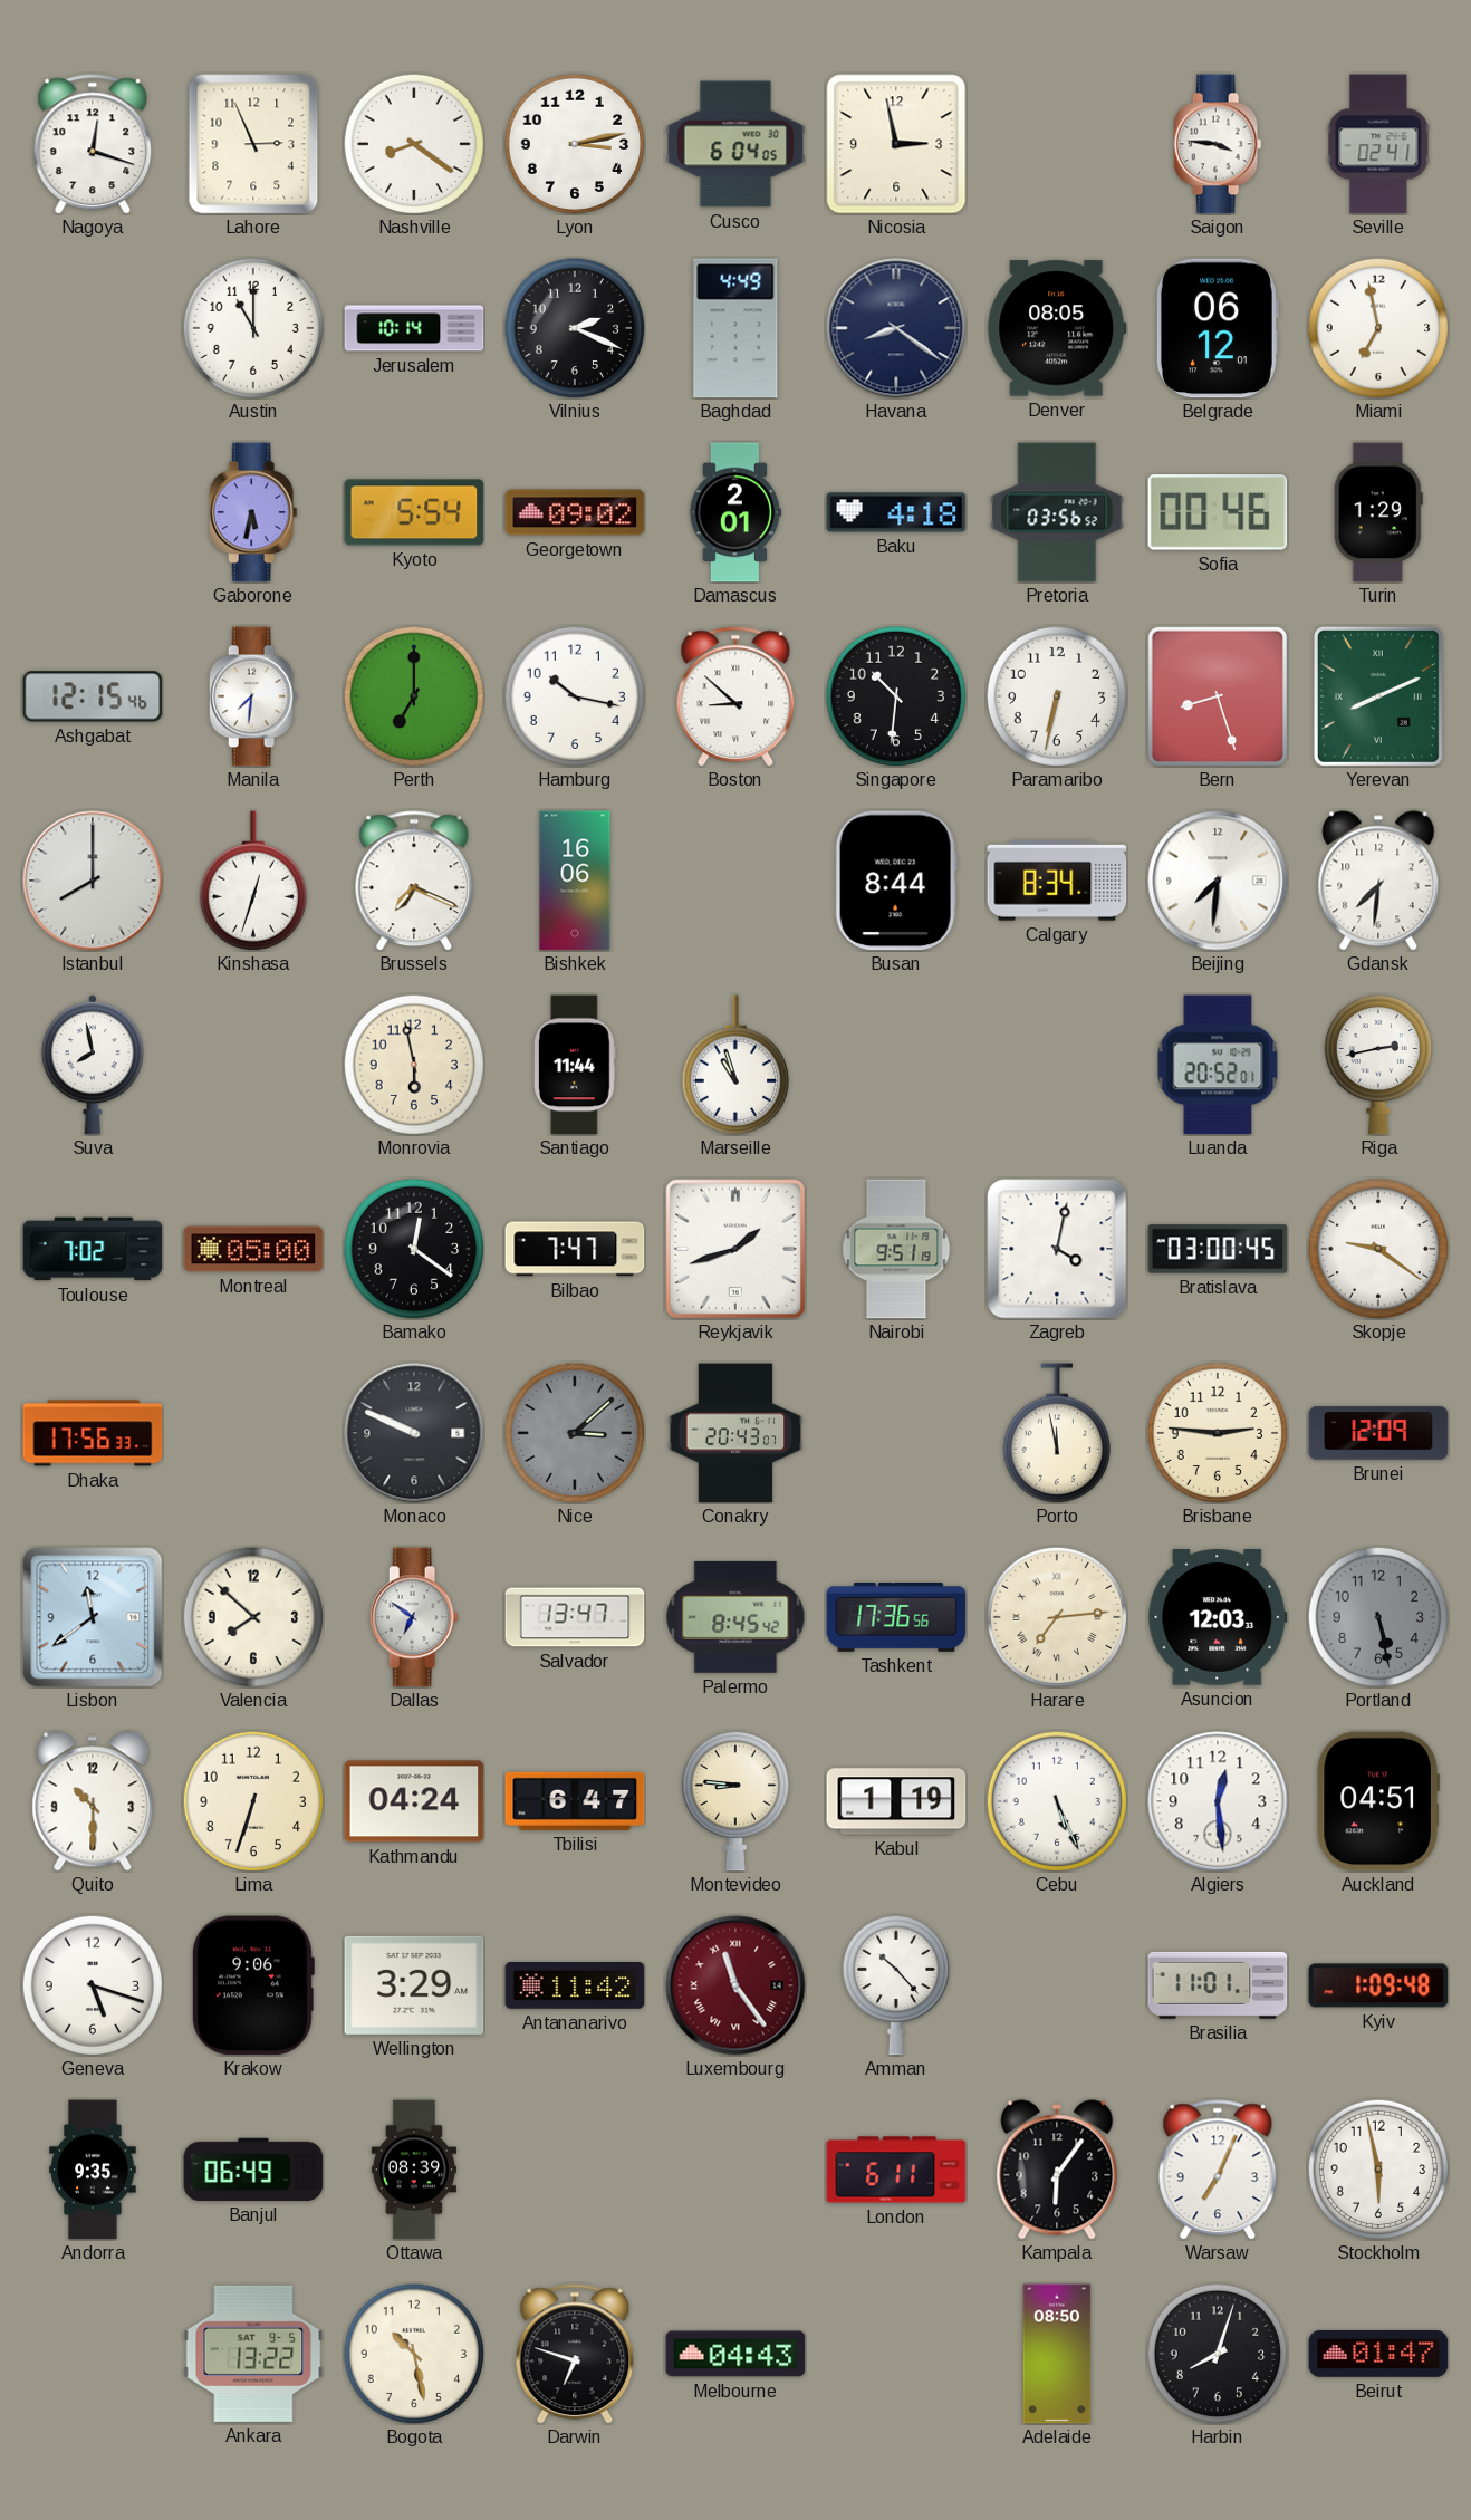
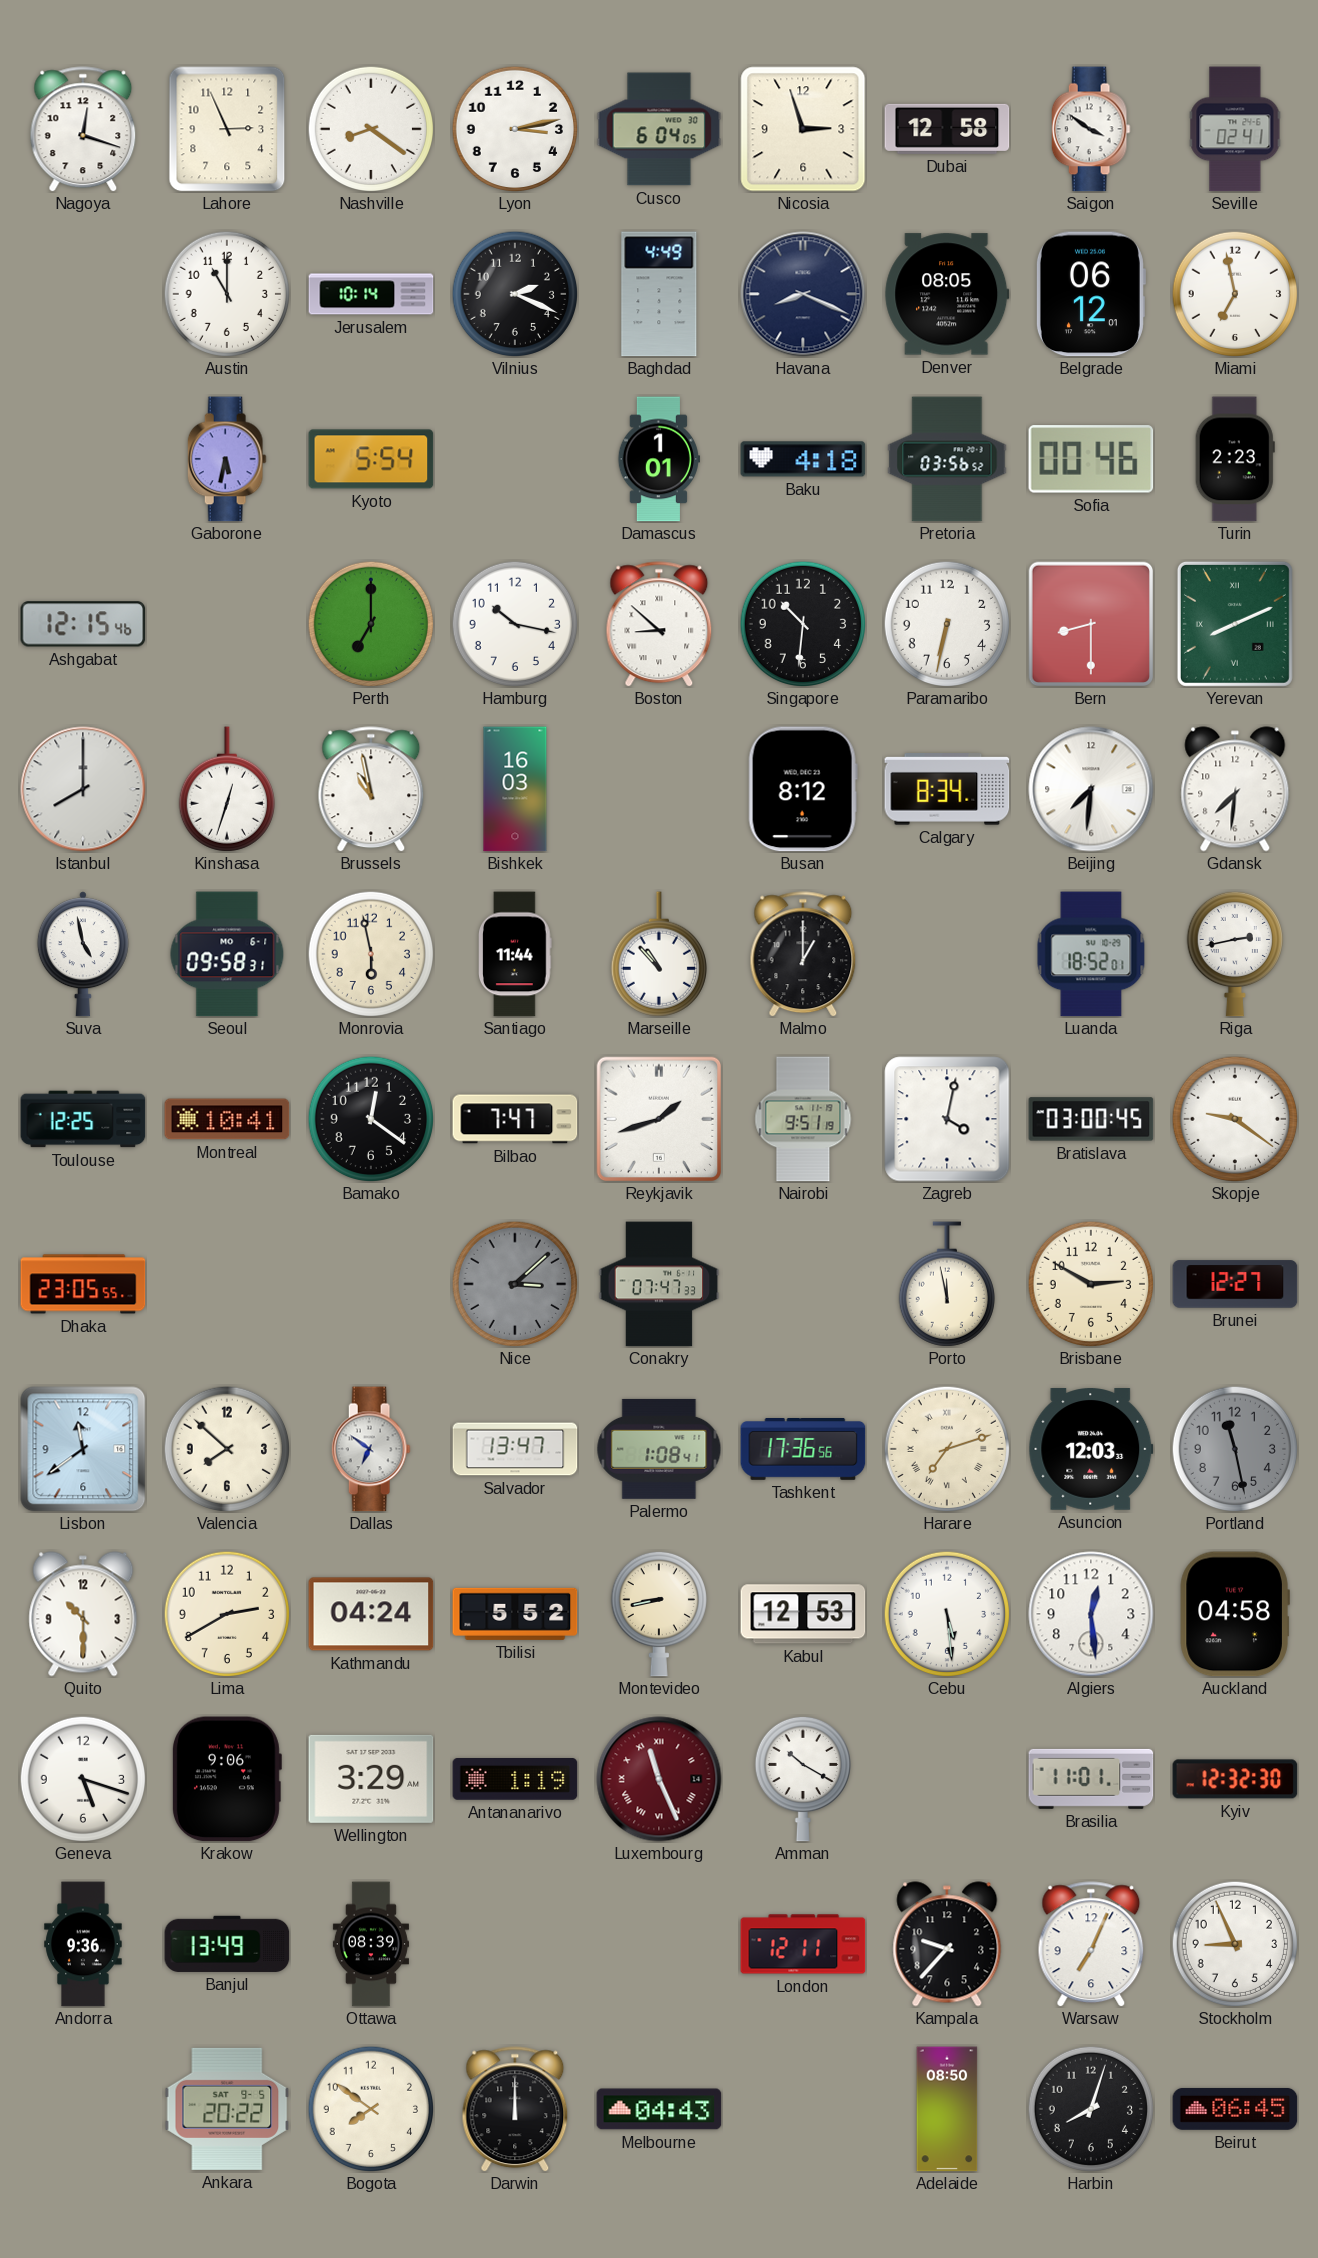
Nicosia: 2:58 -> 2:57 (803, 129)
Dubai: none -> 12:58 (947, 129)
Saigon: 3:46 -> 3:51 (1091, 129)
Havana: 8:21 -> 8:19 (803, 294)
Georgetown: 09:02 -> none (575, 512)
Damascus: 2:01 -> 1:01 (659, 459)
Turin: 1:29 -> 2:23 (1235, 459)
Manila: 7:31 -> none (253, 696)
Bern: 8:27 -> 8:30 (1091, 624)
Brussels: 7:19 -> 10:58 (371, 789)
Bishkek: 16:06 -> 16:03 (515, 789)
Busan: 8:44 -> 8:12 (803, 789)
Suva: 7:58 -> 4:58 (83, 954)
Seoul: none -> 09:58 (227, 954)
Marseille: 10:57 -> 10:53 (659, 954)
Malmo: none -> 1:00 (803, 954)
Luanda: 20:52 -> 18:52 (1091, 954)
Toulouse: 7:02 -> 12:25 (83, 1119)
Montreal: 05:00 -> 10:41 (227, 1119)
Dhaka: 17:56 -> 23:05 (83, 1284)
Monaco: 9:49 -> none (414, 1433)
Conakry: 20:43 -> 07:47 (659, 1284)
Brisbane: 2:46 -> 2:50 (1090, 1283)
Brunei: 12:09 -> 12:27 (1235, 1284)
Palermo: 8:45 -> 1:08 (659, 1449)
Harare: 7:14 -> 7:12 (946, 1448)
Portland: 5:28 -> 11:28 (1234, 1448)
Lima: 6:33 -> 2:40 (226, 1613)
Tbilisi: 6:47 -> 5:52 (515, 1614)
Montevideo: 8:46 -> 8:43 (659, 1614)
Kabul: 1:19 -> 12:53 (803, 1614)
Cebu: 5:26 -> 5:29 (946, 1613)
Auckland: 04:51 -> 04:58 (1235, 1614)
Antananarivo: 11:42 -> 1:19 (515, 1779)
Luxembourg: 11:24 -> 11:26 (659, 1779)
Amman: 10:23 -> 10:20 (803, 1779)
Kyiv: 1:09 -> 12:32 (1235, 1779)
Andorra: 9:35 -> 9:36 (83, 1944)
Banjul: 06:49 -> 13:49 (227, 1944)
London: 6:11 -> 12:11 (803, 1944)
Kampala: 6:06 -> 9:37 (947, 1944)
Stockholm: 5:58 -> 8:56 (1234, 1943)
Ankara: 13:22 -> 20:22 (227, 2109)
Bogota: 10:28 -> 7:51 (370, 2108)
Darwin: 6:48 -> 12:00 (515, 2109)
Beirut: 01:47 -> 06:45 (1235, 2109)
